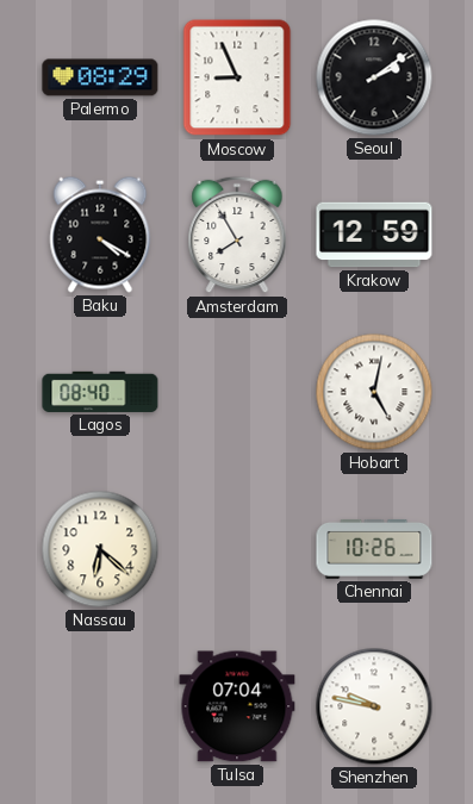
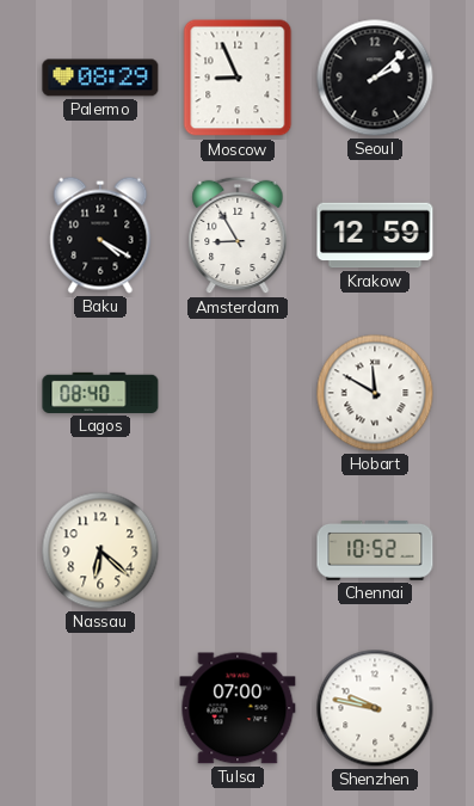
Seoul: 2:09 -> 2:08 (375, 78)
Amsterdam: 7:55 -> 8:55 (238, 235)
Hobart: 5:02 -> 11:50 (375, 393)
Chennai: 10:26 -> 10:52 (375, 550)
Tulsa: 07:04 -> 07:00 (238, 708)
